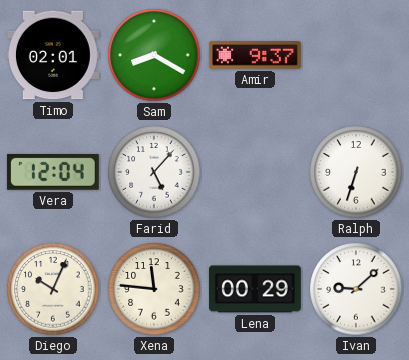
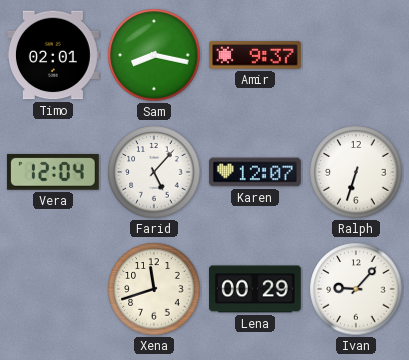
Sam: 8:20 -> 8:17 (154, 55)
Karen: none -> 12:07 (255, 172)
Diego: 10:04 -> none (53, 289)
Xena: 11:46 -> 11:42 (154, 289)
Ivan: 9:08 -> 9:07 (356, 289)
